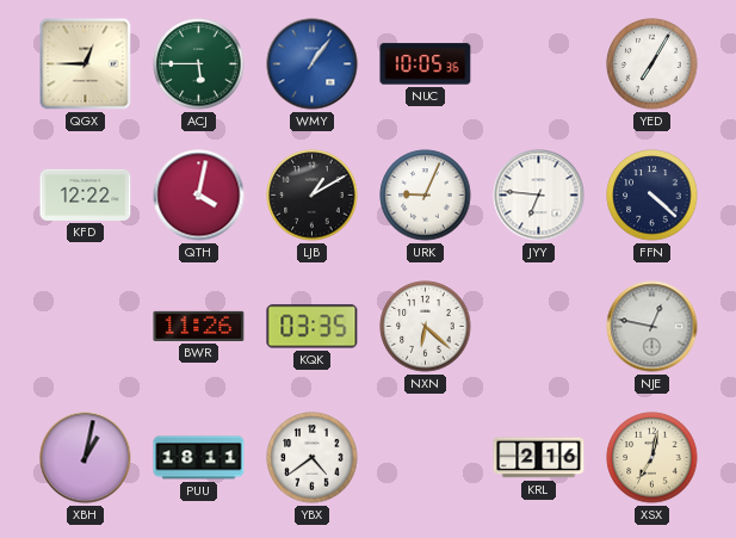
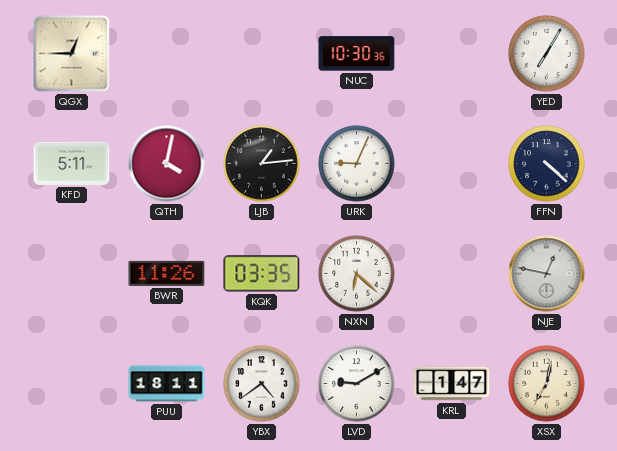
ACJ: 5:45 -> none (199, 64)
WMY: 1:06 -> none (313, 64)
NUC: 10:05 -> 10:30 (357, 54)
KFD: 12:22 -> 5:11 (72, 163)
LJB: 1:10 -> 1:14 (262, 164)
JYY: 6:46 -> none (539, 196)
XBH: 1:02 -> none (86, 458)
LVD: none -> 9:10 (357, 384)
KRL: 2:16 -> 1:47 (452, 384)
